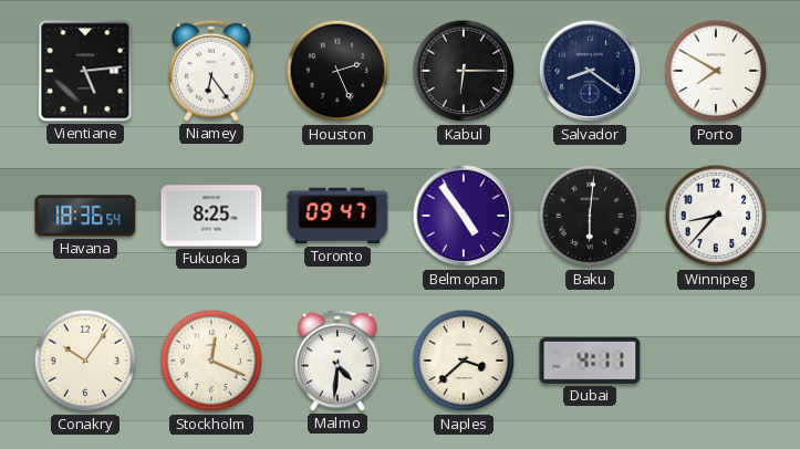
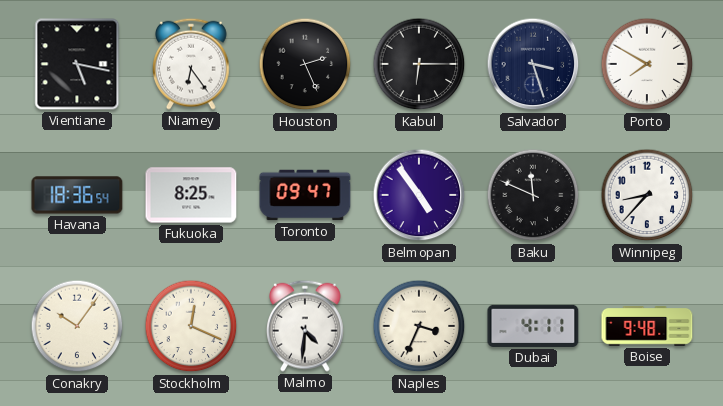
Vientiane: 5:14 -> 5:17 (77, 64)
Salvador: 8:21 -> 3:27 (533, 64)
Baku: 6:01 -> 11:49 (533, 195)
Naples: 3:38 -> 3:34 (419, 326)
Boise: none -> 9:48 (647, 326)
